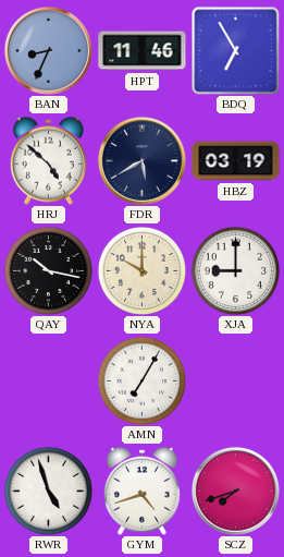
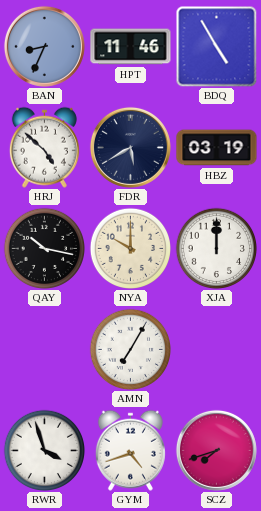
BDQ: 6:55 -> 4:55 (216, 46)
XJA: 9:00 -> 12:00 (216, 248)
RWR: 4:57 -> 3:57 (44, 450)
